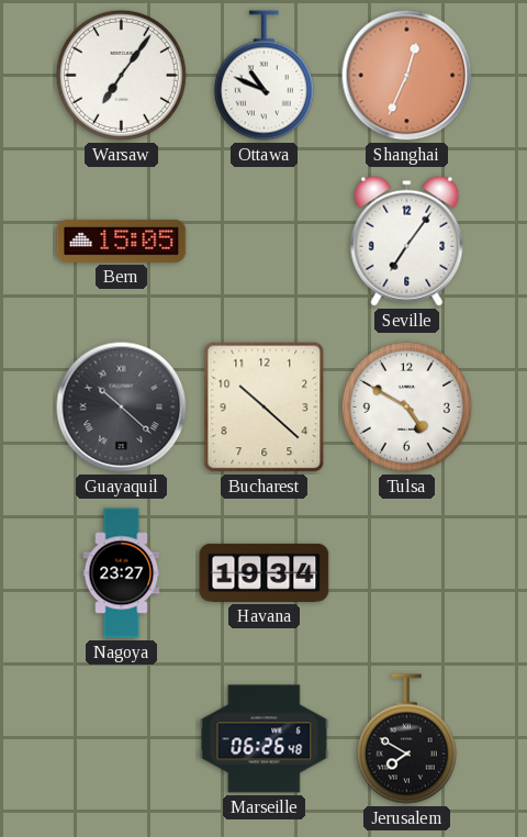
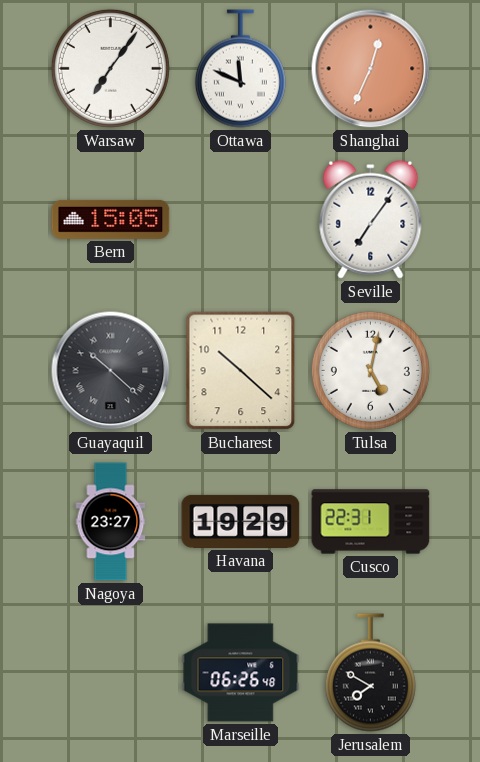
Ottawa: 10:49 -> 11:49 (240, 69)
Tulsa: 4:50 -> 5:02 (370, 370)
Havana: 19:34 -> 19:29 (241, 521)
Cusco: none -> 22:31 (371, 522)
